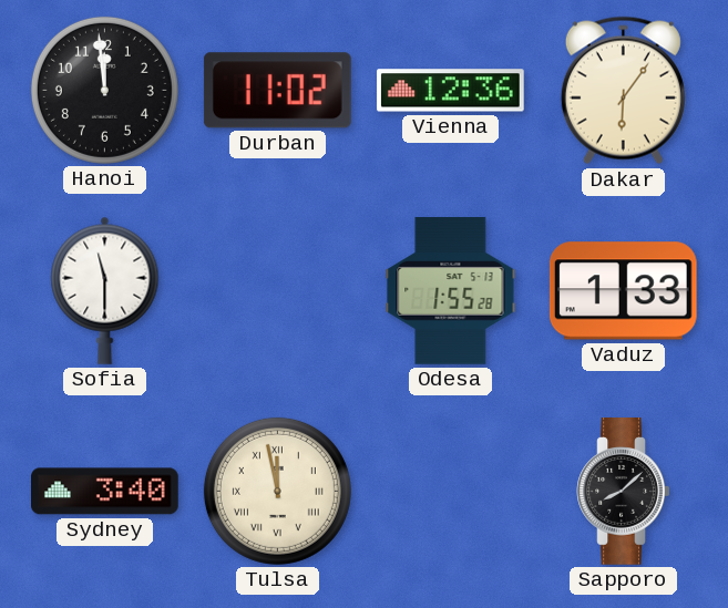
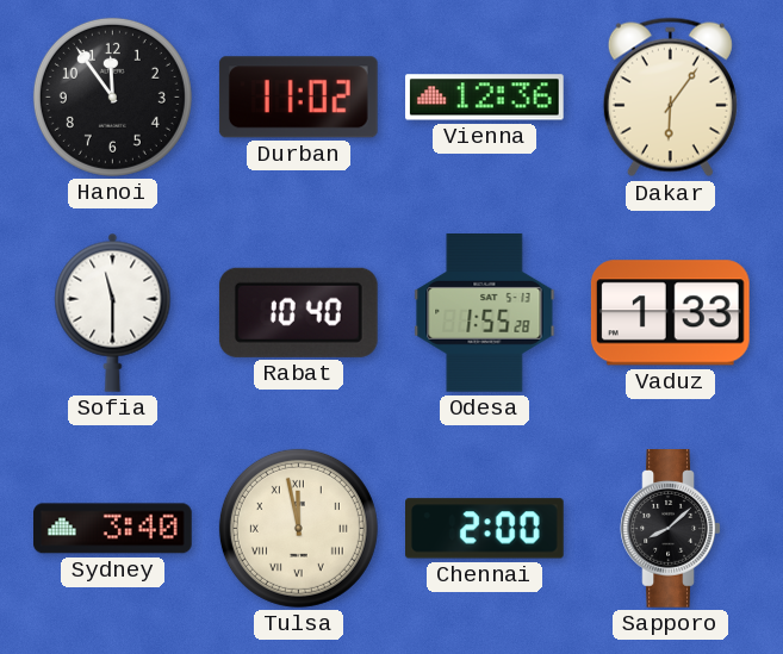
Hanoi: 11:59 -> 11:54 (112, 96)
Rabat: none -> 10:40 (298, 312)
Chennai: none -> 2:00 (485, 529)
